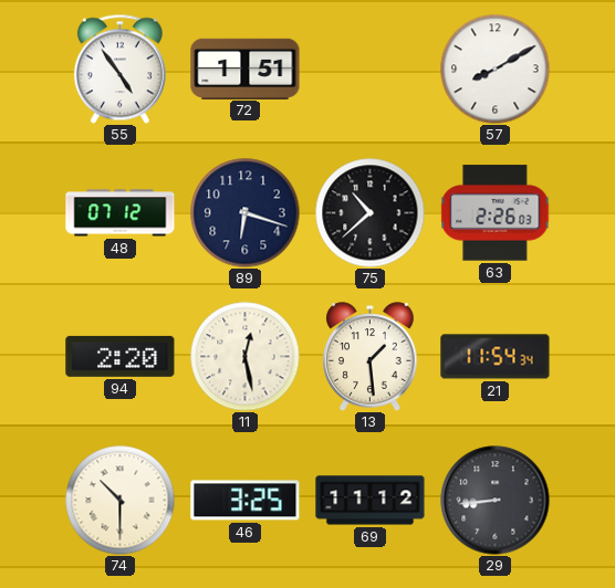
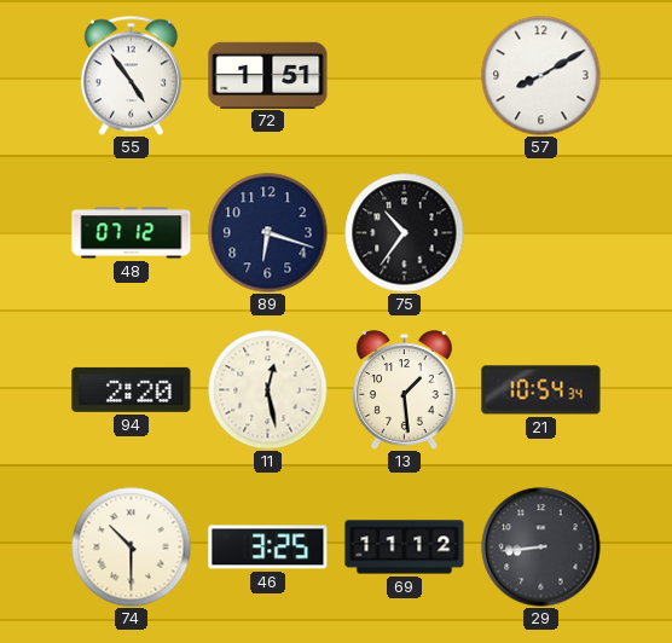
75: 10:38 -> 10:36 (405, 233)
63: 2:26 -> none (496, 213)
21: 11:54 -> 10:54 (541, 390)
